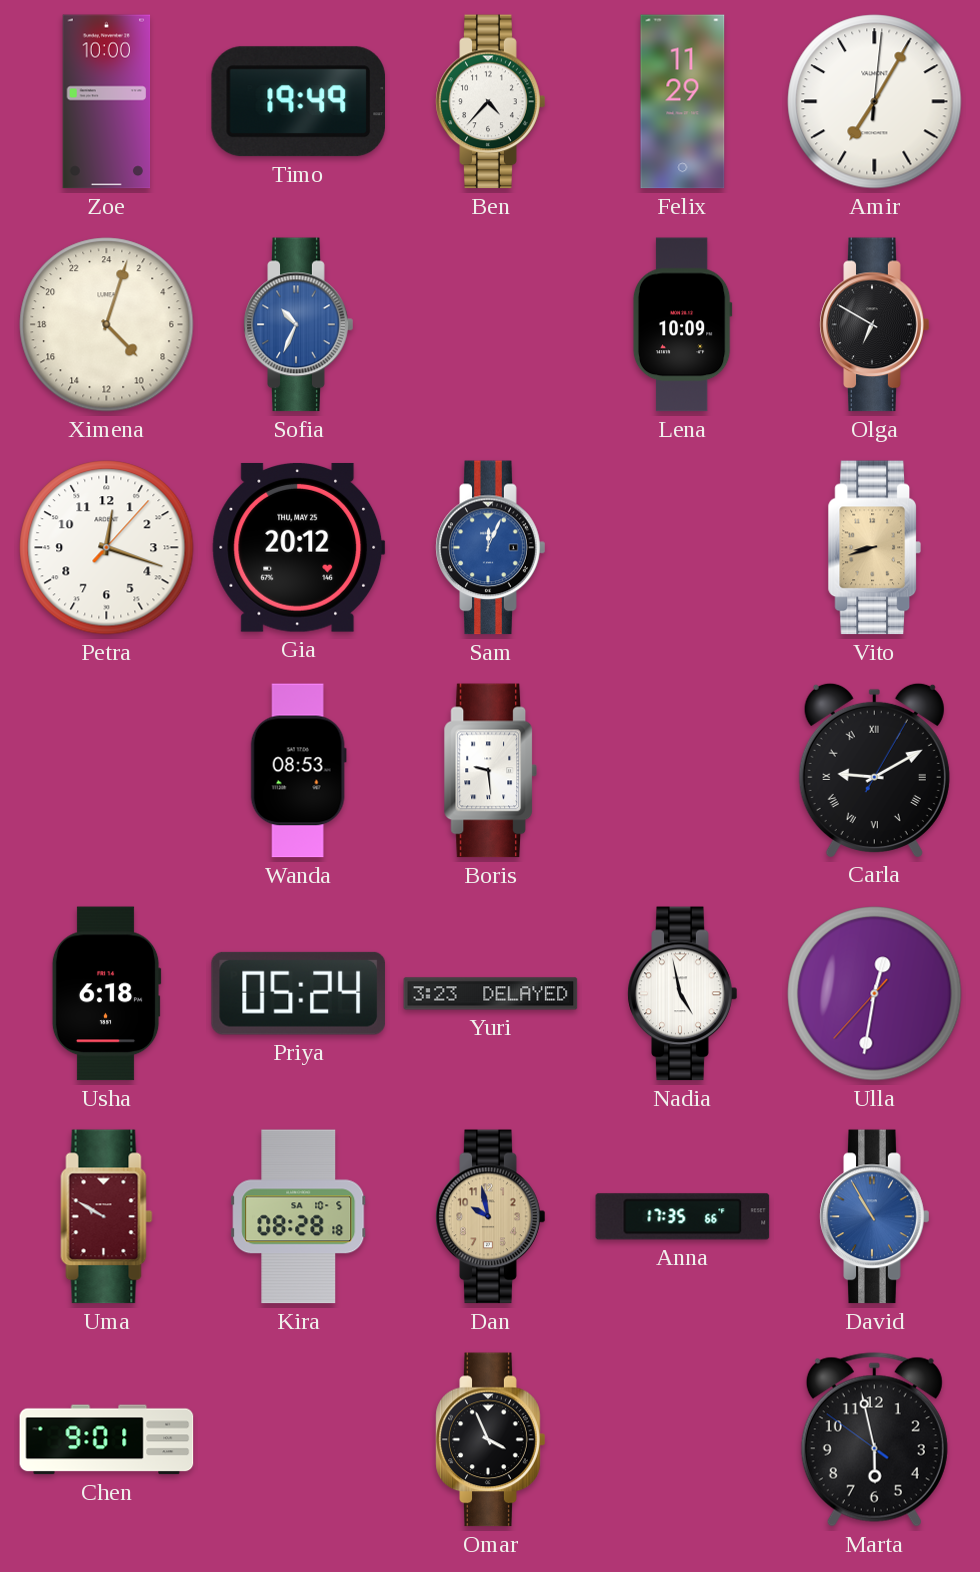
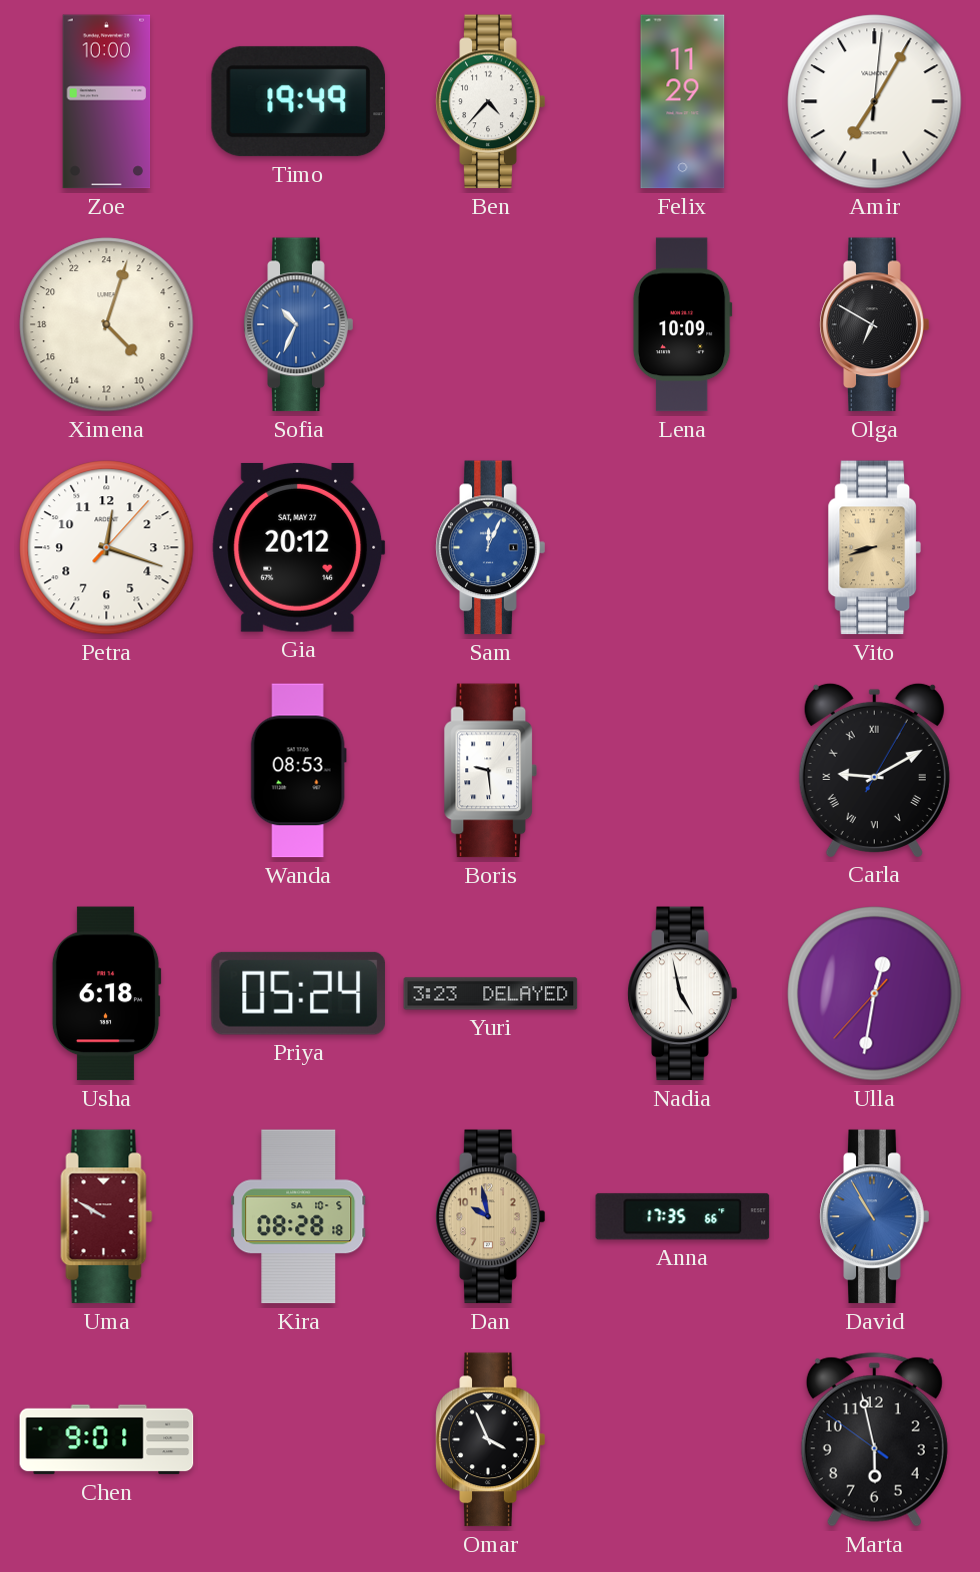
Gia date: THU, MAY 25 -> SAT, MAY 27 (299, 547)
